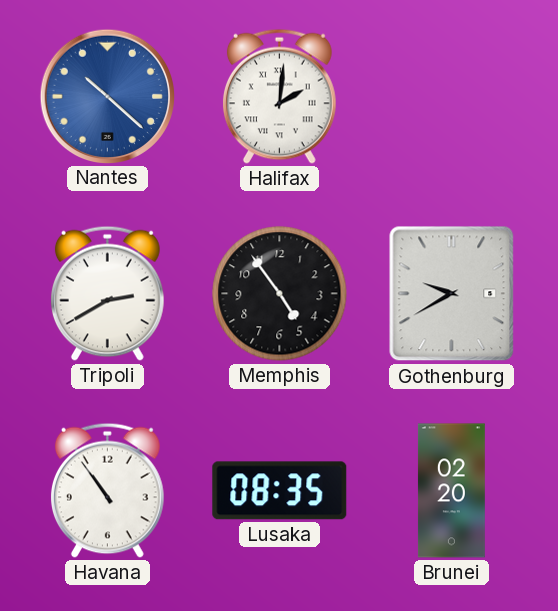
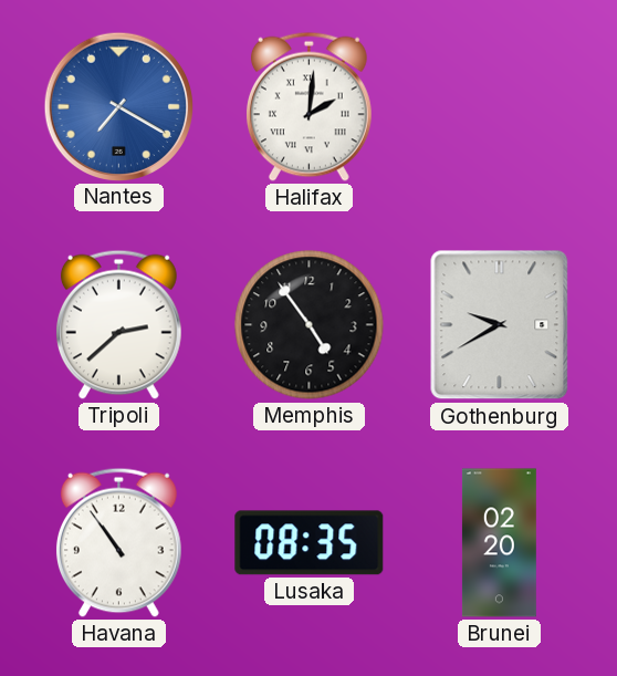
Nantes: 10:22 -> 7:20 (118, 106)
Tripoli: 2:40 -> 2:38 (118, 324)
